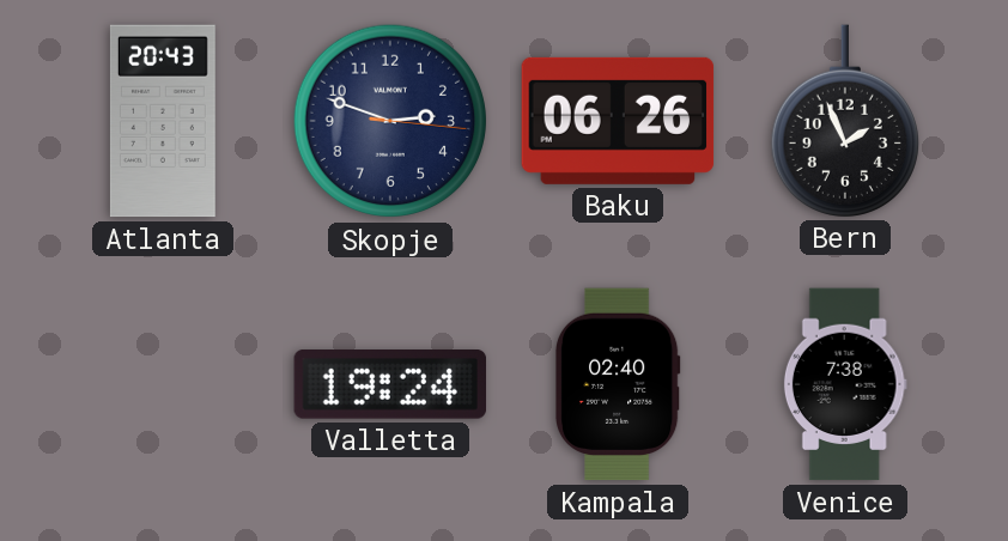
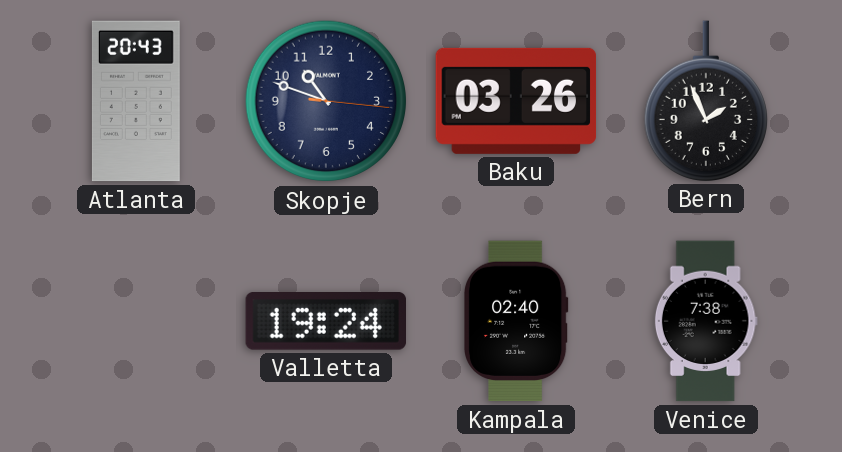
Skopje: 2:48 -> 10:48 (326, 101)
Baku: 06:26 -> 03:26 (516, 101)
